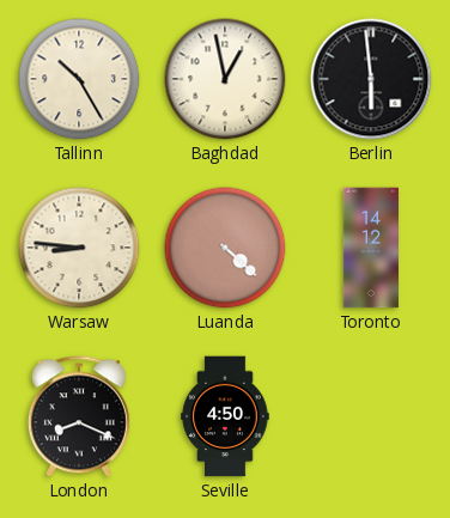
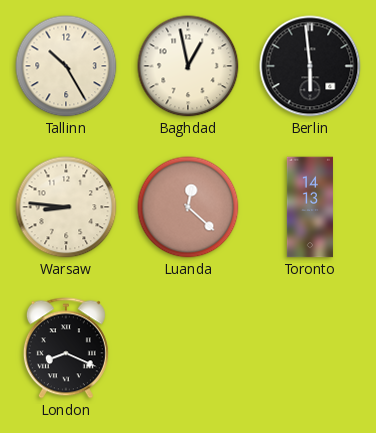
Luanda: 4:22 -> 12:22 (188, 207)
Toronto: 14:12 -> 14:13 (310, 207)
Seville: 4:50 -> none (225, 416)
